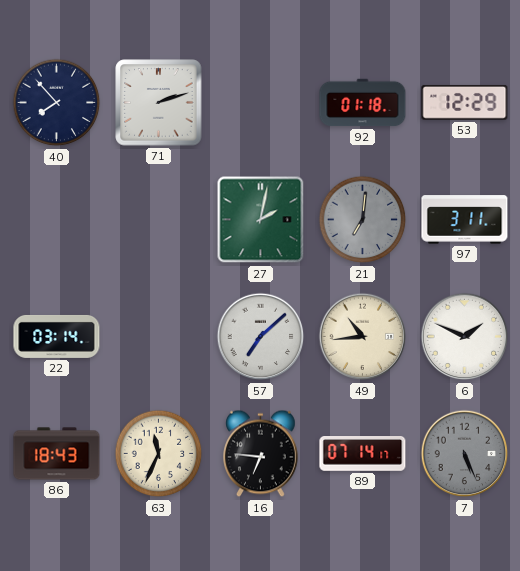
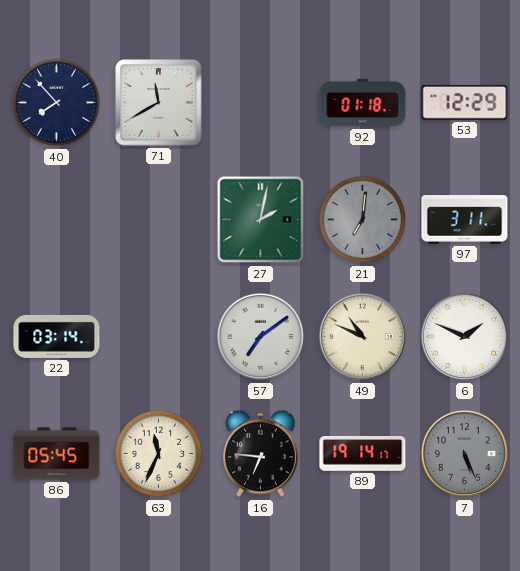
71: 2:12 -> 11:40 (159, 103)
57: 7:08 -> 7:09 (261, 337)
49: 10:44 -> 10:49 (363, 337)
86: 18:43 -> 05:45 (57, 454)
89: 07:14 -> 19:14 (363, 454)
